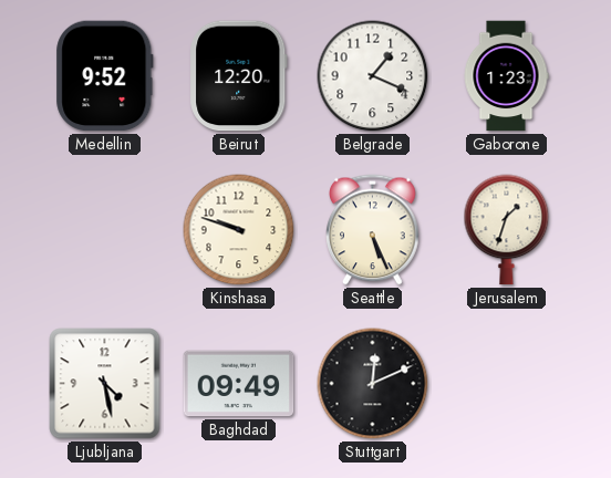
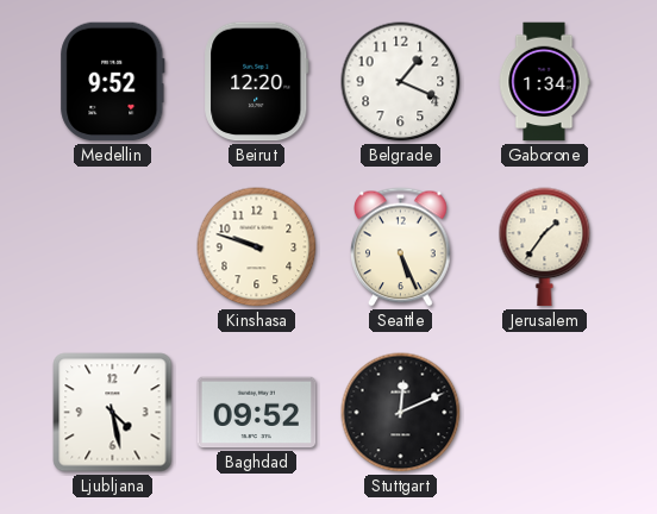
Gaborone: 1:23 -> 1:34 (544, 82)
Jerusalem: 1:33 -> 1:36 (545, 247)
Baghdad: 09:49 -> 09:52 (257, 413)
